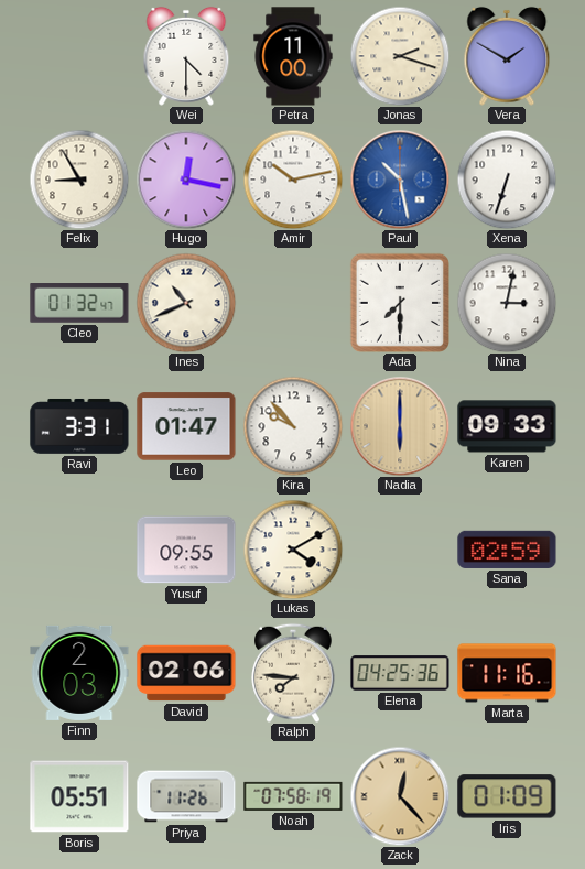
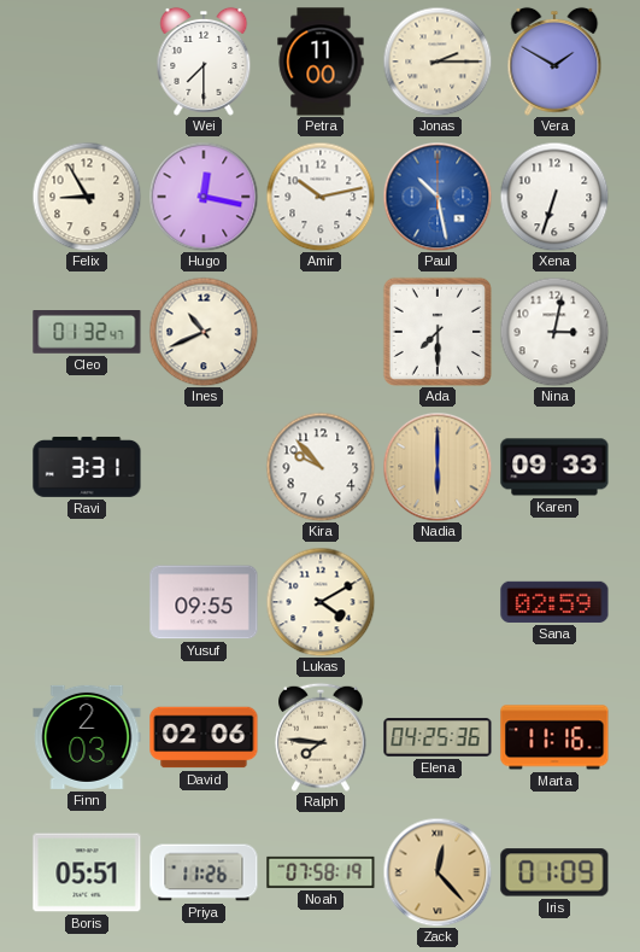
Wei: 4:30 -> 7:30 (204, 62)
Jonas: 2:18 -> 2:15 (438, 62)
Leo: 01:47 -> none (186, 426)
